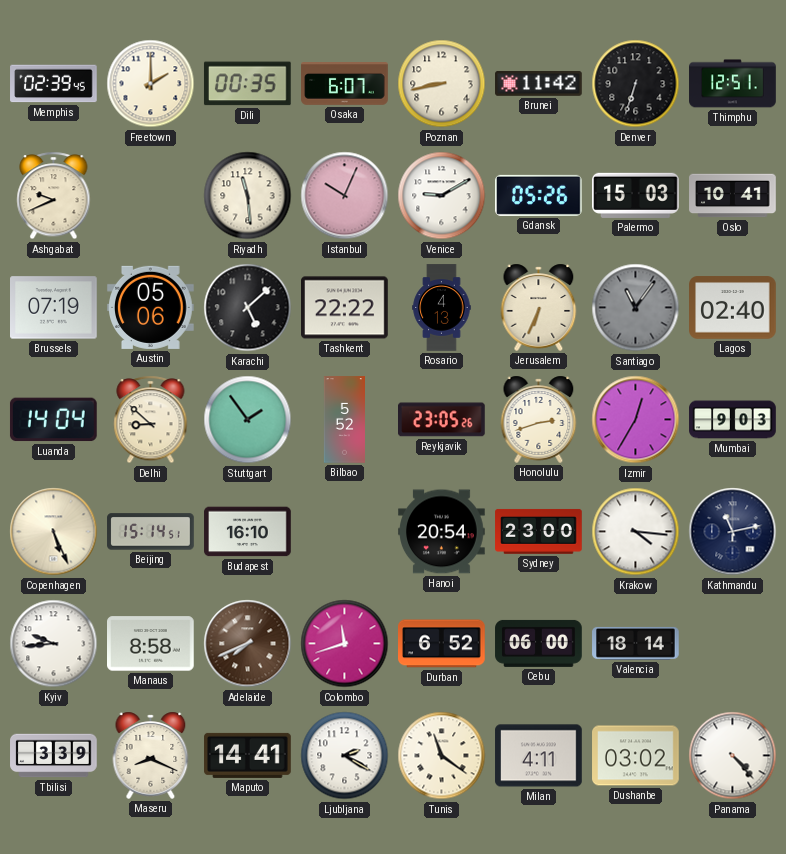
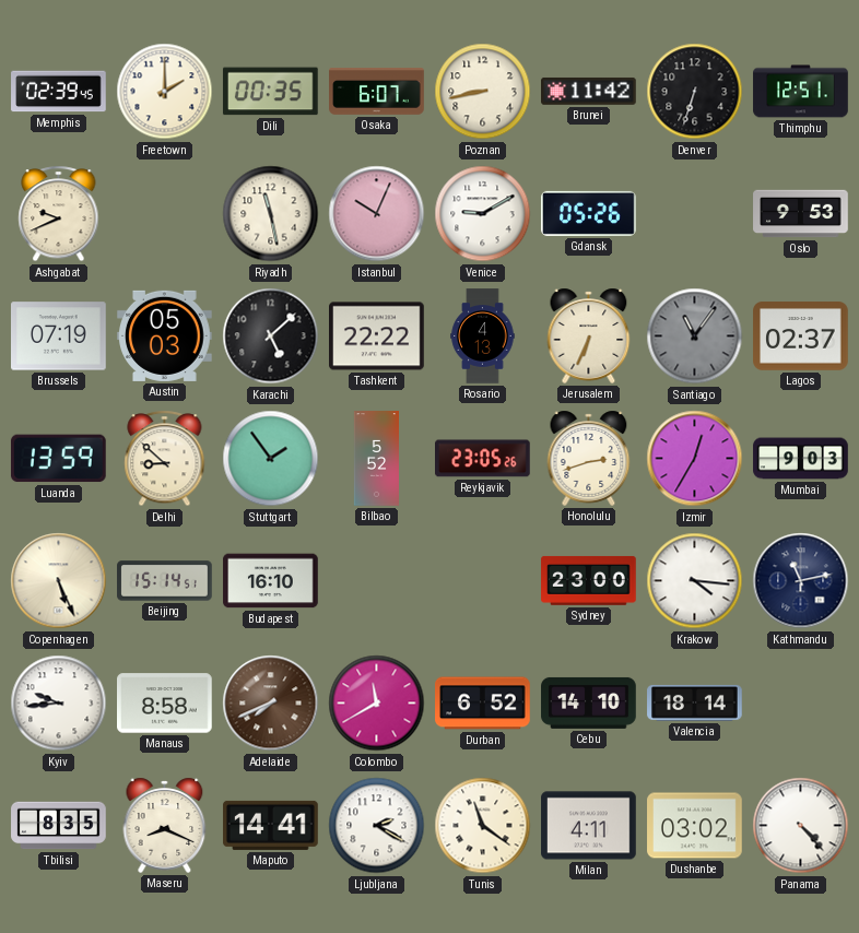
Riyadh: 11:29 -> 11:28 (271, 214)
Palermo: 15:03 -> none (636, 195)
Oslo: 10:41 -> 9:53 (801, 214)
Austin: 05:06 -> 05:03 (165, 335)
Lagos: 02:40 -> 02:37 (801, 336)
Luanda: 14:04 -> 13:59 (58, 459)
Hanoi: 20:54 -> none (442, 532)
Colombo: 11:42 -> 11:40 (377, 704)
Cebu: 06:00 -> 14:10 (589, 702)
Tbilisi: 3:39 -> 8:35 (59, 826)
